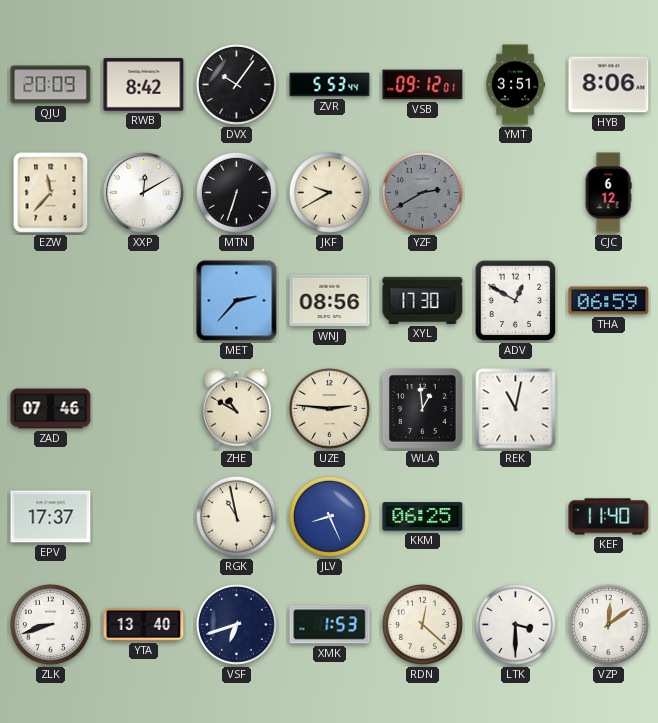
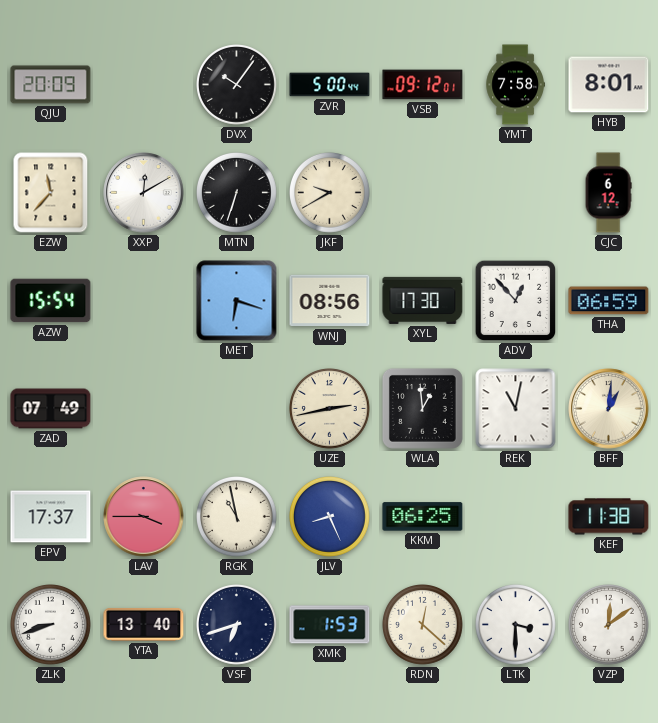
RWB: 8:42 -> none (144, 85)
ZVR: 5:53 -> 5:00 (330, 85)
YMT: 3:51 -> 7:58 (515, 85)
HYB: 8:06 -> 8:01 (609, 85)
YZF: 2:40 -> none (423, 193)
AZW: none -> 15:54 (51, 301)
MET: 2:37 -> 6:18 (237, 301)
ADV: 12:50 -> 12:53 (516, 301)
ZAD: 07:46 -> 07:49 (51, 409)
ZHE: 10:50 -> none (237, 408)
UZE: 2:46 -> 2:43 (330, 409)
BFF: none -> 1:01 (609, 409)
LAV: none -> 3:45 (144, 517)
KEF: 11:40 -> 11:38 (609, 517)
